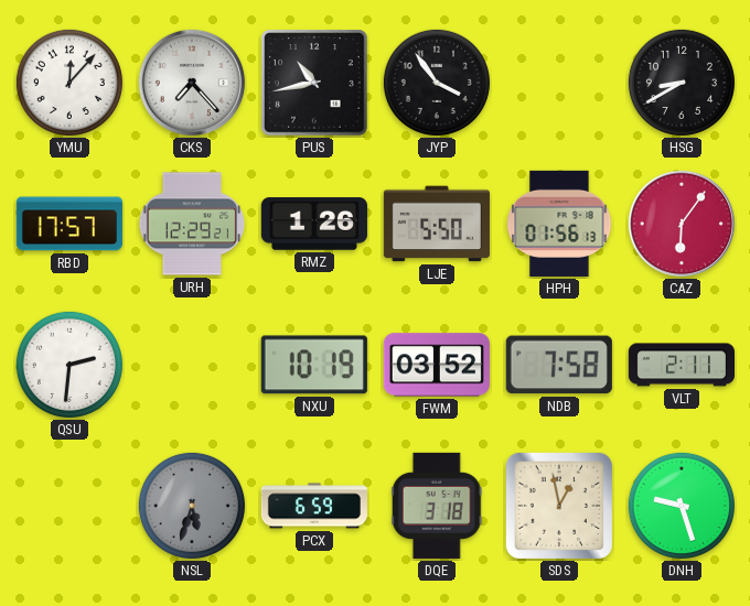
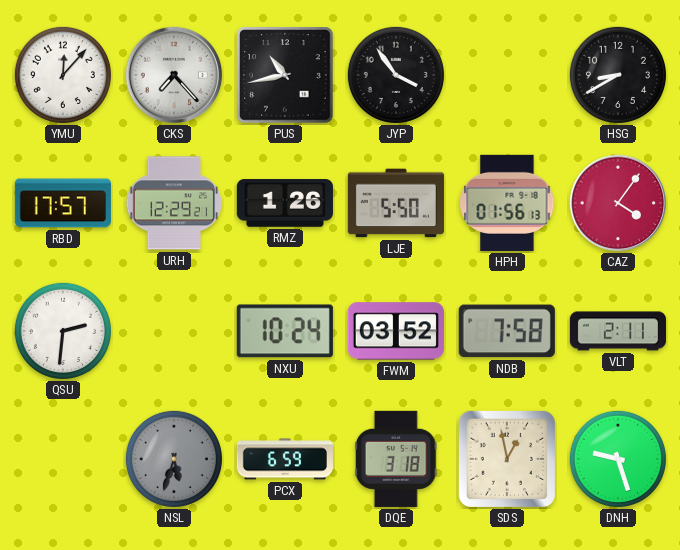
CAZ: 6:06 -> 4:06 (618, 203)
NXU: 10:19 -> 10:24 (285, 331)
